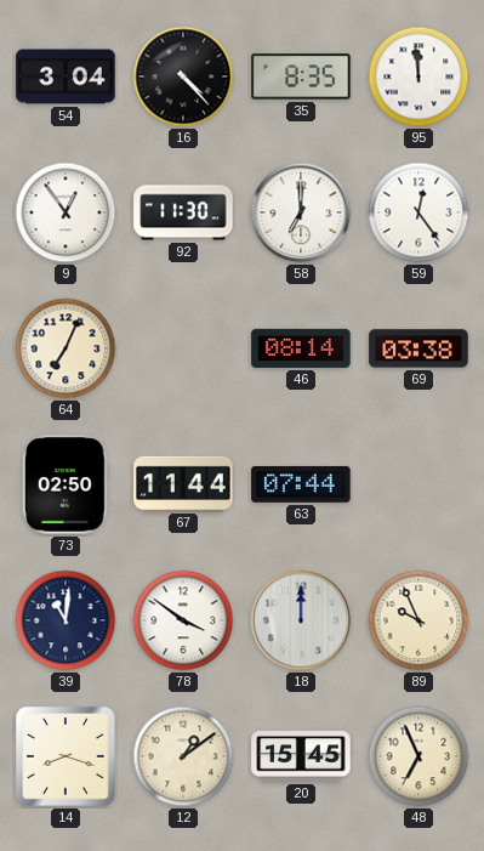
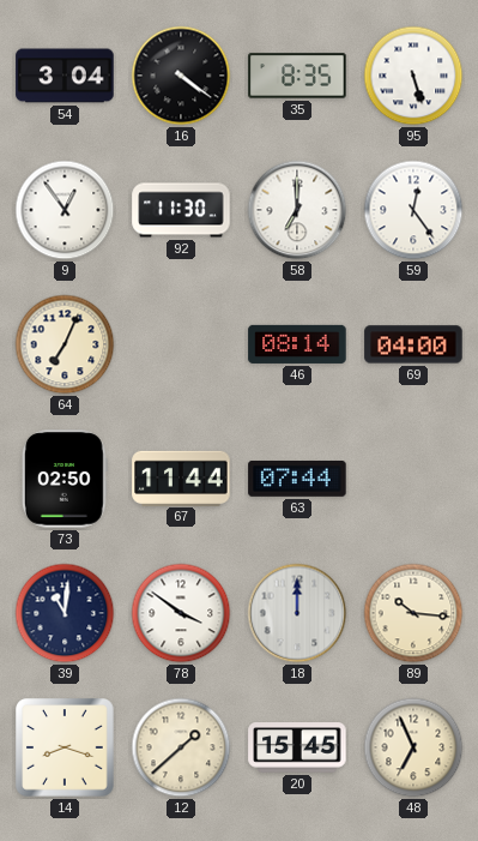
16: 4:23 -> 4:21 (181, 76)
95: 11:59 -> 5:27 (413, 76)
69: 03:38 -> 04:00 (413, 344)
89: 9:56 -> 10:16 (413, 613)
12: 1:09 -> 1:38 (181, 747)
